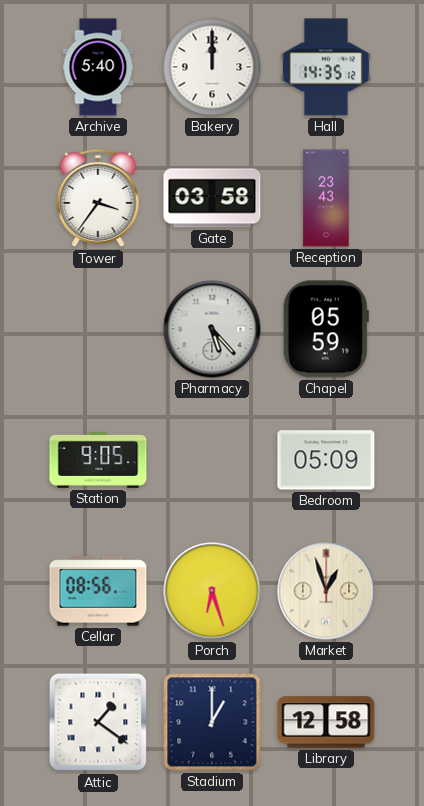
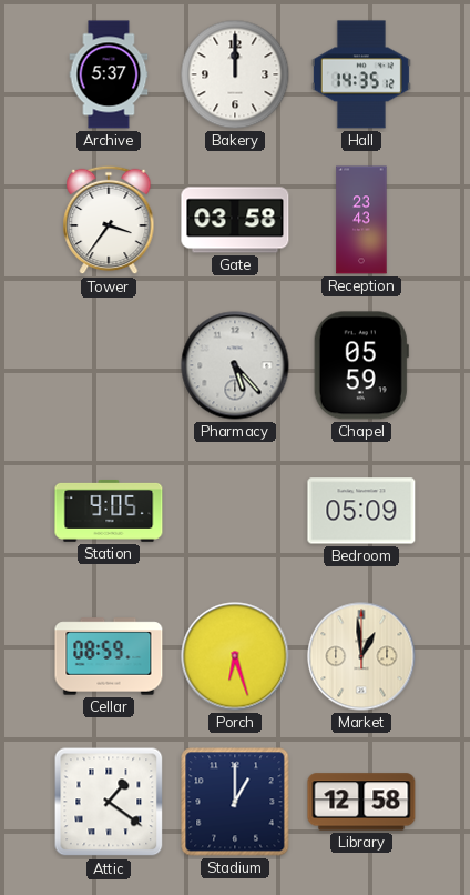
Archive: 5:40 -> 5:37 (109, 74)
Cellar: 08:56 -> 08:59 (109, 656)
Market: 12:57 -> 12:59 (361, 656)
